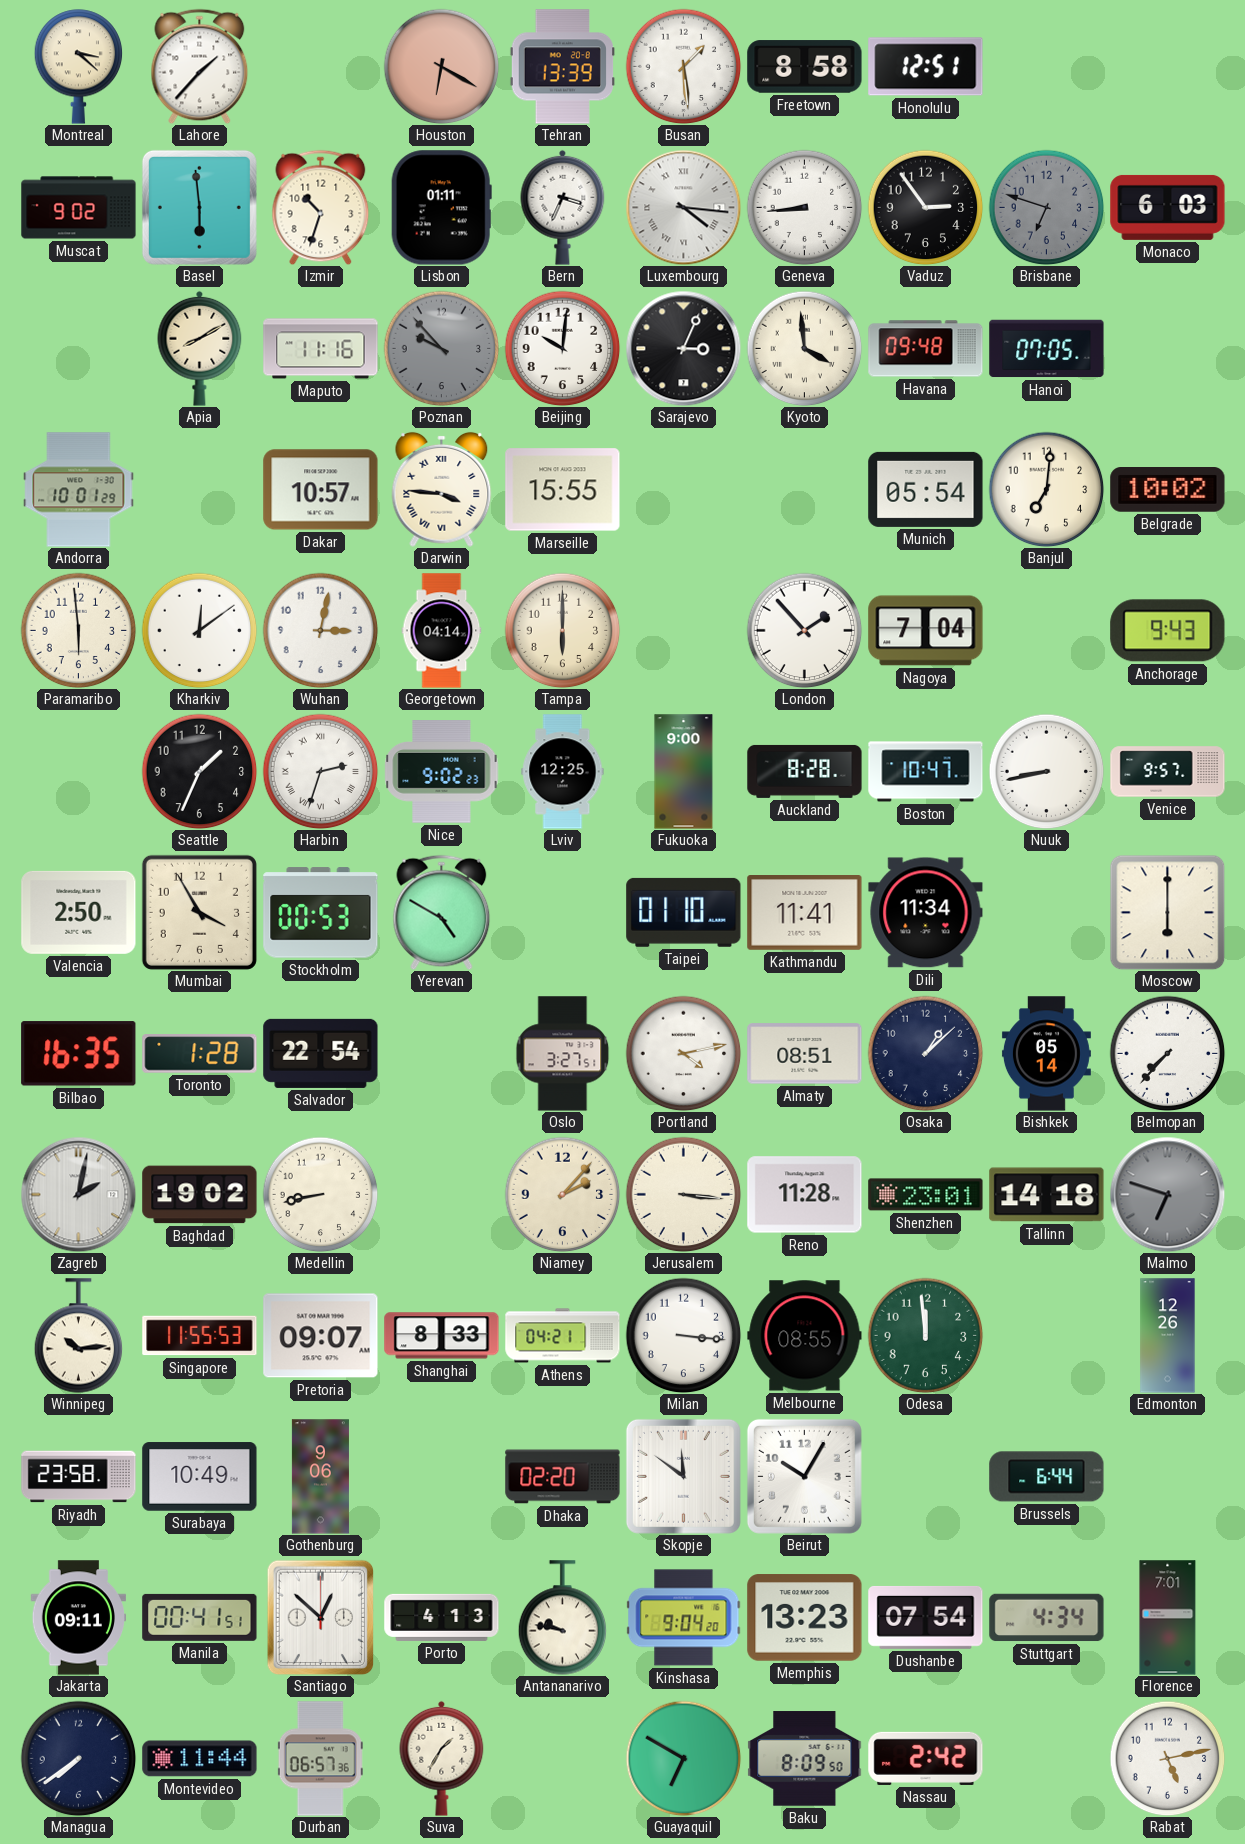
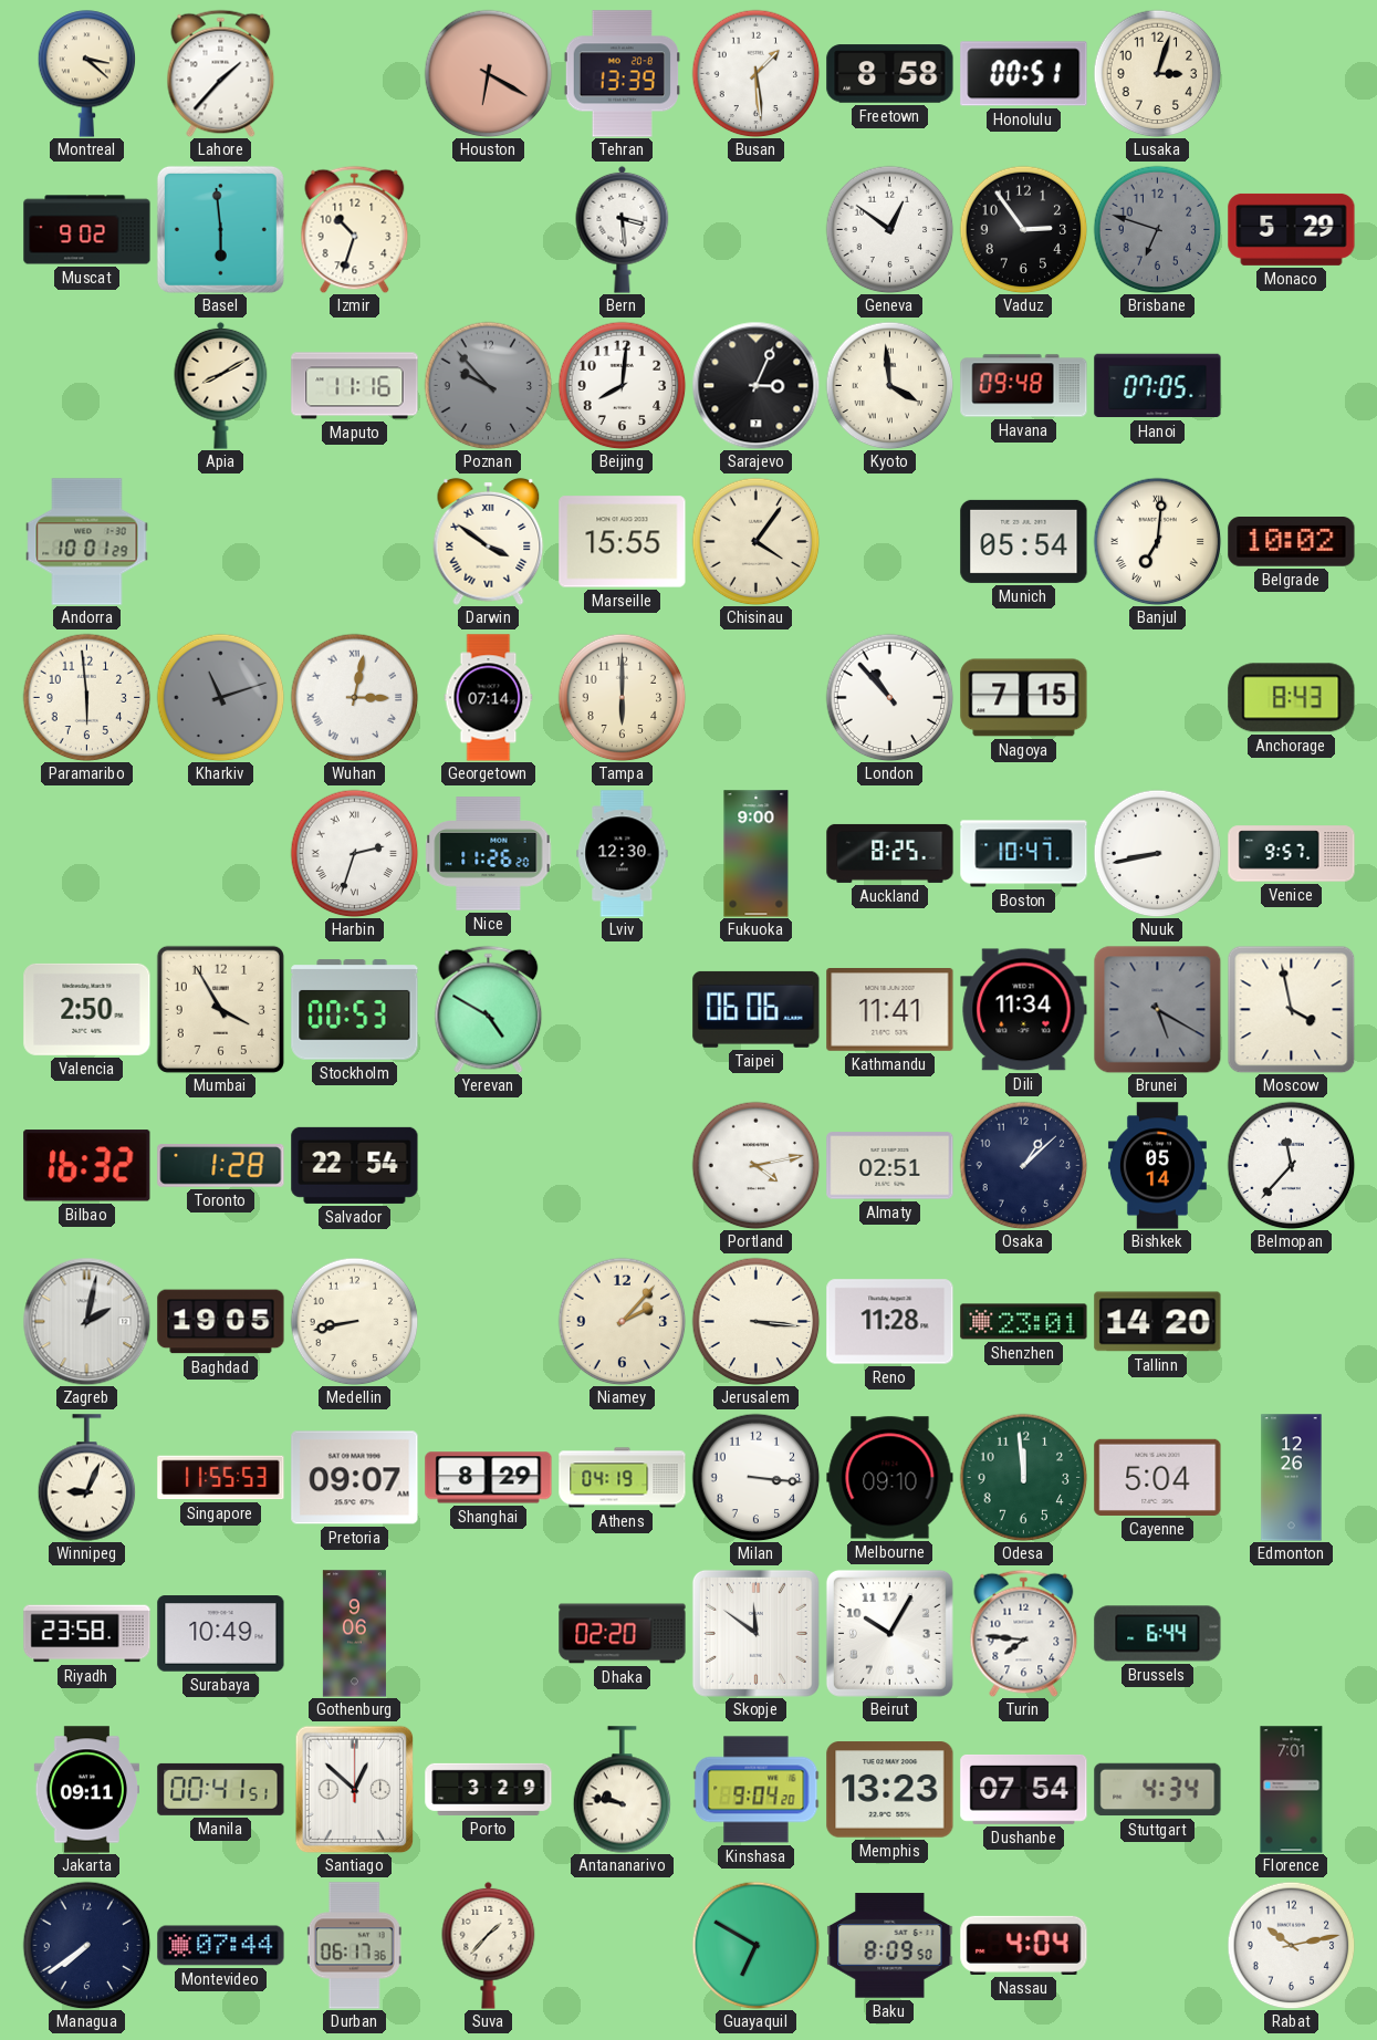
Honolulu: 12:51 -> 00:51 (1024, 74)
Lusaka: none -> 3:03 (1157, 73)
Lisbon: 01:11 -> none (441, 208)
Bern: 3:34 -> 3:29 (623, 229)
Luxembourg: 4:16 -> none (683, 207)
Geneva: 8:44 -> 12:51 (889, 229)
Monaco: 6:03 -> 5:29 (1292, 229)
Beijing: 10:01 -> 8:01 (622, 385)
Dakar: 10:57 -> none (321, 490)
Darwin: 3:46 -> 3:51 (489, 541)
Chisinau: none -> 4:06 (755, 541)
Banjul numerals: Arabic -> Roman (1157, 541)
Kharkiv: 12:09 -> 11:12 (220, 697)
Kharkiv dial: white -> grey (220, 697)
Wuhan numerals: Arabic -> Roman (354, 697)
Georgetown: 04:14 -> 07:14 (489, 698)
London: 1:53 -> 10:53 (889, 697)
Nagoya: 7:04 -> 7:15 (1024, 698)
Anchorage: 9:43 -> 8:43 (1292, 698)
Seattle: 1:34 -> none (199, 771)
Nice: 9:02 -> 11:26 (489, 854)
Lviv: 12:25 -> 12:30 (623, 854)
Auckland: 8:28 -> 8:25 (890, 853)
Taipei: 01:10 -> 06:06 (757, 1009)
Brunei: none -> 5:20 (1157, 1009)
Moscow: 6:00 -> 3:58 (1291, 1009)
Bilbao: 16:35 -> 16:32 (87, 1166)
Oslo: 3:27 -> none (563, 1054)
Almaty: 08:51 -> 02:51 (890, 1166)
Belmopan: 7:37 -> 11:37 (1291, 1165)
Baghdad: 19:02 -> 19:05 (221, 1322)
Tallinn: 14:18 -> 14:20 (1158, 1322)
Malmo: 6:48 -> none (1167, 1194)
Winnipeg: 10:14 -> 9:04 (87, 1478)
Shanghai: 8:33 -> 8:29 (489, 1478)
Athens: 04:21 -> 04:19 (623, 1478)
Melbourne: 08:55 -> 09:10 (890, 1478)
Cayenne: none -> 5:04 (1158, 1477)
Turin: none -> 7:46 (1024, 1633)
Porto: 4:13 -> 3:29 (489, 1789)
Montevideo: 11:44 -> 07:44 (221, 1946)
Durban: 06:57 -> 06:17 (354, 1946)
Suva: 1:35 -> 1:37 (489, 1945)
Nassau: 2:42 -> 4:04 (1024, 1945)
Rabat: 5:13 -> 10:13 (1291, 1945)
